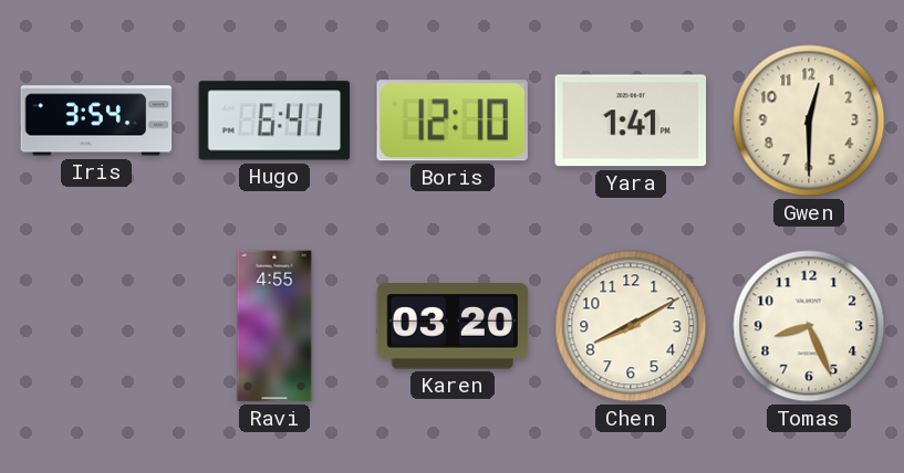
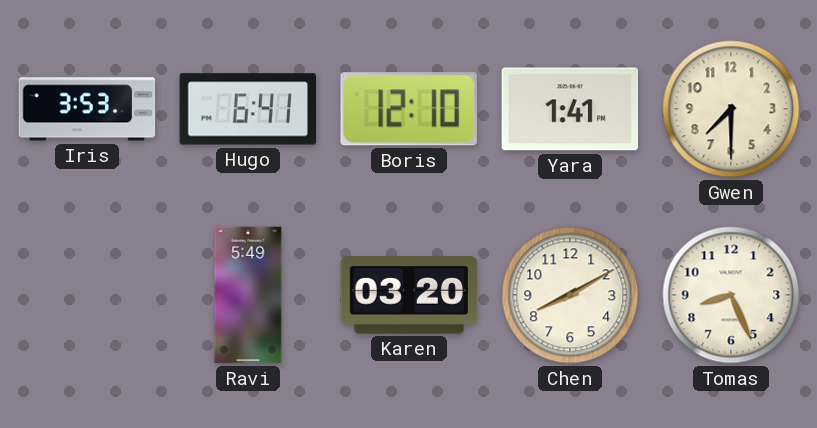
Iris: 3:54 -> 3:53 (87, 109)
Gwen: 12:30 -> 7:30 (731, 109)
Ravi: 4:55 -> 5:49 (248, 295)
